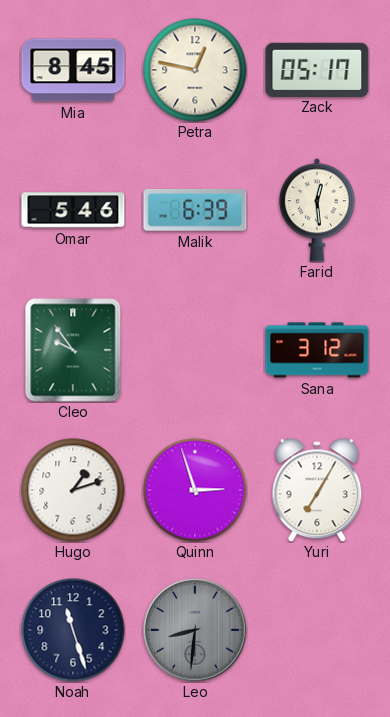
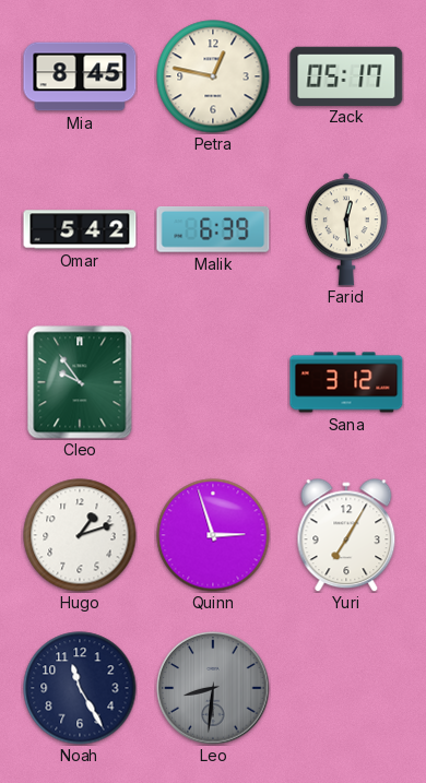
Omar: 5:46 -> 5:42 (80, 229)
Noah: 11:27 -> 11:25 (80, 688)
